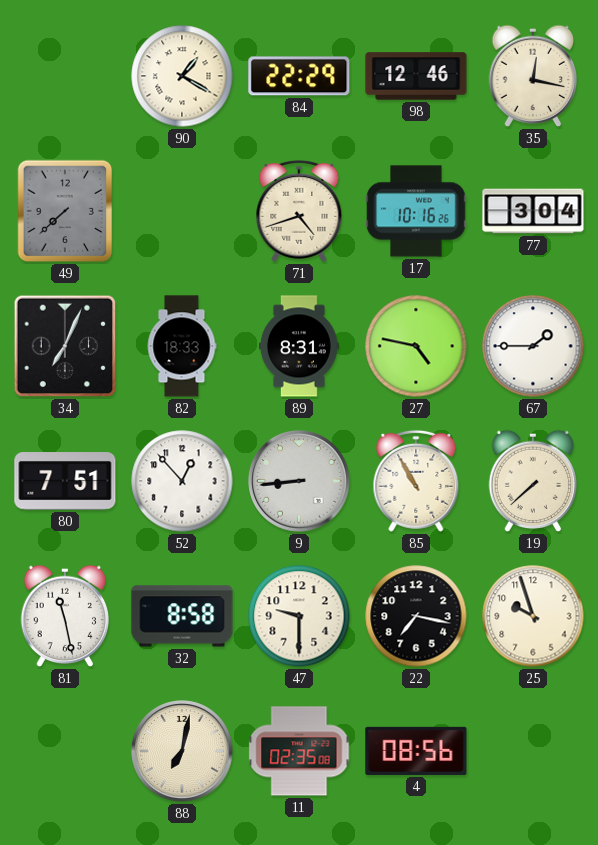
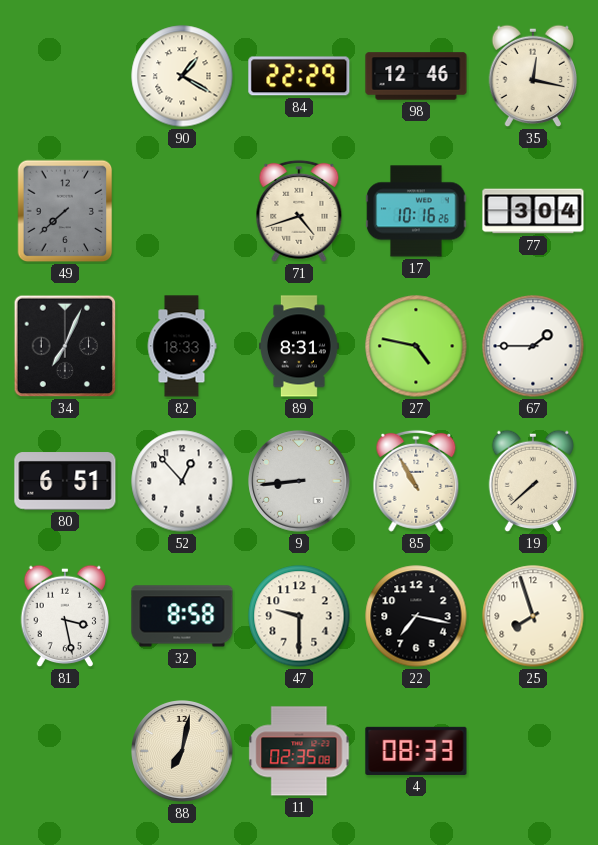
80: 7:51 -> 6:51 (65, 481)
81: 11:28 -> 3:28 (65, 616)
25: 9:57 -> 7:57 (533, 616)
4: 08:56 -> 08:33 (416, 751)
